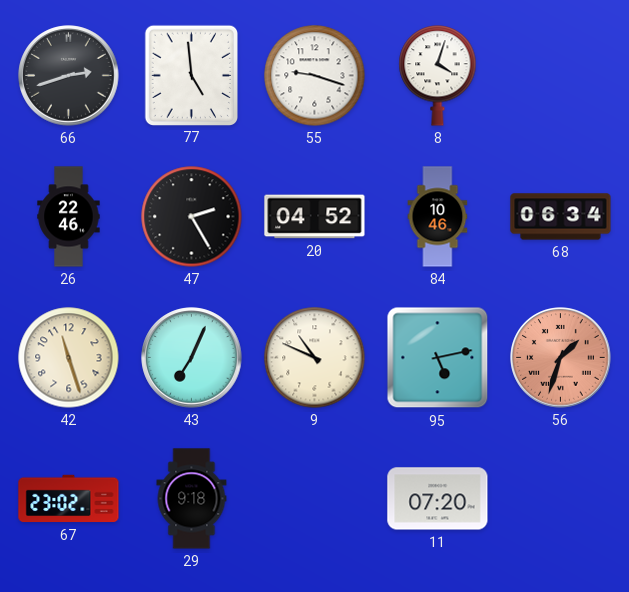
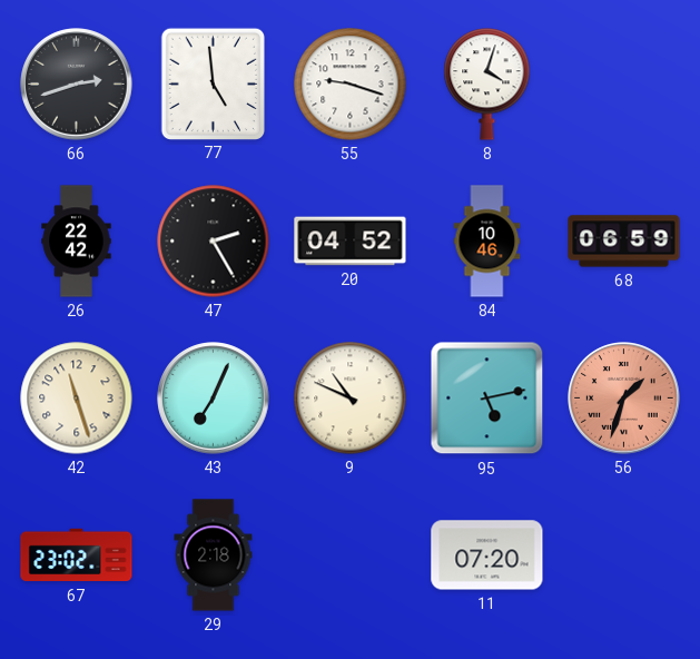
26: 22:46 -> 22:42 (77, 242)
68: 06:34 -> 06:59 (624, 242)
29: 9:18 -> 2:18 (214, 555)
